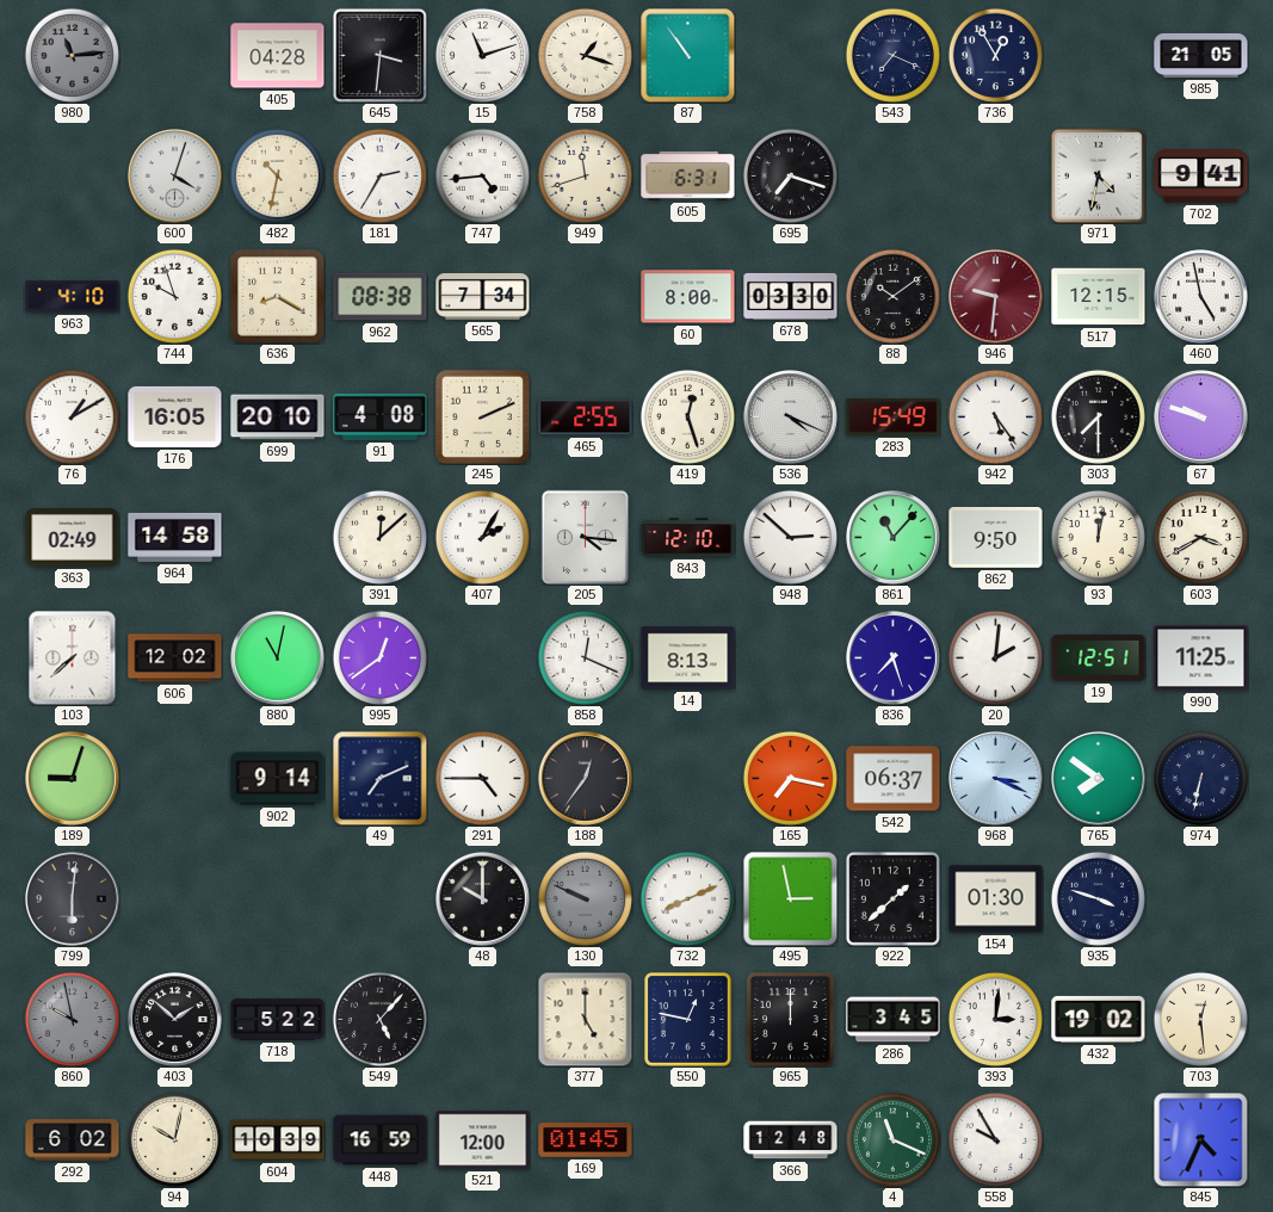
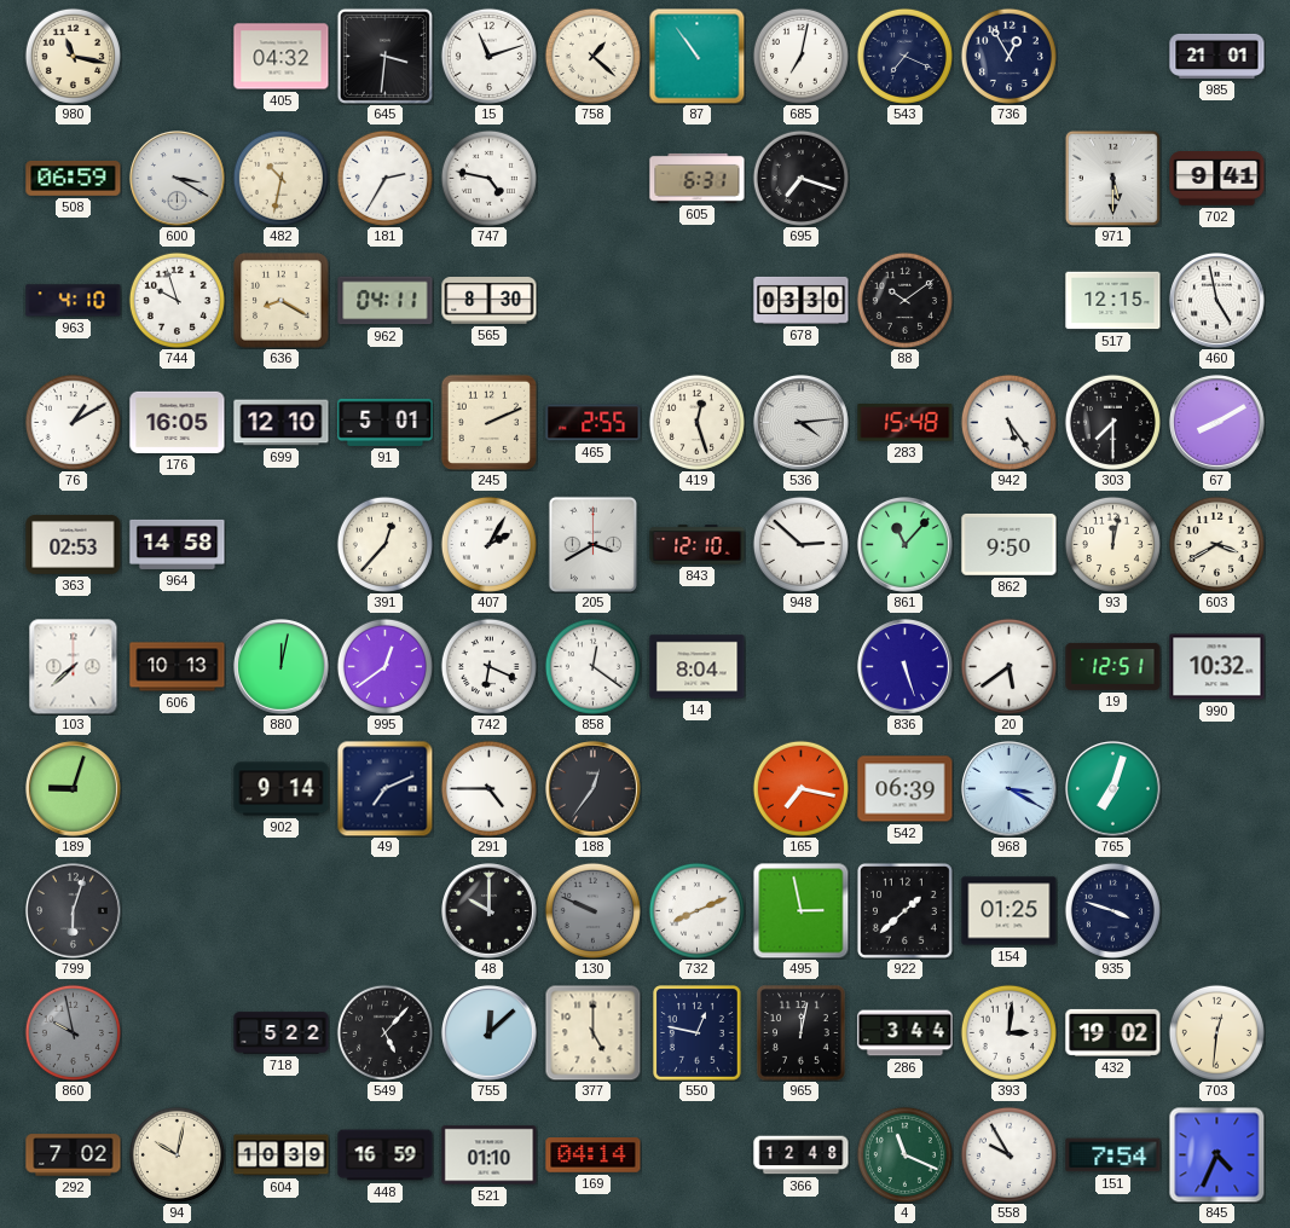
980: 11:14 -> 11:17 (73, 56)
980 dial: grey -> cream (73, 56)
405: 04:28 -> 04:32 (282, 57)
758: 1:18 -> 1:22 (592, 56)
685: none -> 7:02 (800, 56)
985: 21:05 -> 21:01 (1217, 56)
508: none -> 06:59 (74, 178)
600: 4:03 -> 3:20 (178, 179)
747: 4:44 -> 4:47 (488, 178)
949: 11:42 -> none (585, 175)
971: 4:32 -> 5:30 (1112, 178)
962: 08:38 -> 04:11 (386, 301)
565: 7:34 -> 8:30 (490, 301)
60: 8:00 -> none (688, 297)
946: 9:31 -> none (996, 297)
699: 20:10 -> 12:10 (282, 423)
91: 4:08 -> 5:01 (386, 422)
536: 4:19 -> 4:14 (802, 423)
283: 15:49 -> 15:48 (906, 423)
67: 9:48 -> 8:10 (1217, 423)
363: 02:49 -> 02:53 (74, 544)
391: 12:08 -> 12:37 (384, 544)
205: 4:16 -> 3:40 (592, 544)
606: 12:02 -> 10:13 (178, 667)
880: 11:02 -> 12:02 (282, 667)
742: none -> 6:19 (488, 666)
858: 12:19 -> 12:21 (592, 666)
14: 8:13 -> 8:04 (698, 667)
836: 7:27 -> 5:27 (906, 667)
20: 2:01 -> 5:39 (1008, 666)
990: 11:25 -> 10:32 (1217, 667)
542: 06:37 -> 06:39 (906, 789)
968: 3:19 -> 3:20 (1010, 789)
765: 7:51 -> 7:03 (1113, 789)
974: 6:32 -> none (1200, 778)
799: 6:01 -> 6:03 (74, 911)
154: 01:30 -> 01:25 (1010, 911)
403: 1:52 -> none (175, 1020)
755: none -> 12:08 (490, 1033)
965: 12:00 -> 12:02 (802, 1033)
286: 3:45 -> 3:44 (906, 1033)
703: 12:29 -> 12:31 (1216, 1032)
292: 6:02 -> 7:02 (74, 1155)
521: 12:00 -> 01:10 (490, 1155)
169: 01:45 -> 04:14 (594, 1155)
151: none -> 7:54 (1113, 1155)
